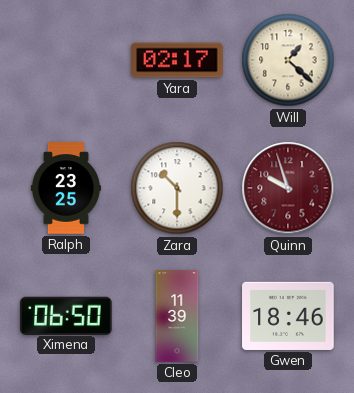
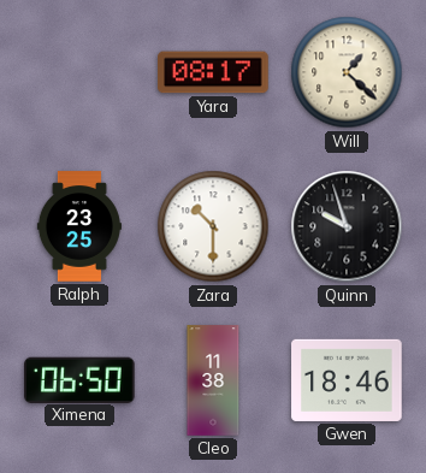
Yara: 02:17 -> 08:17 (213, 72)
Quinn dial: burgundy -> black (347, 226)
Cleo: 11:39 -> 11:38 (213, 380)
